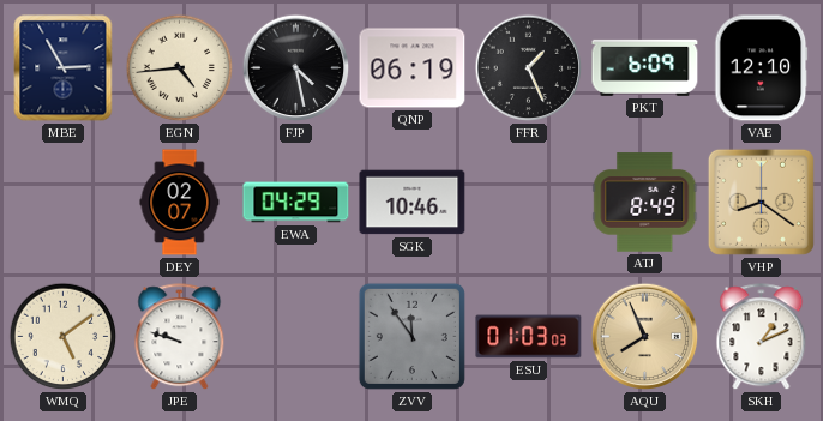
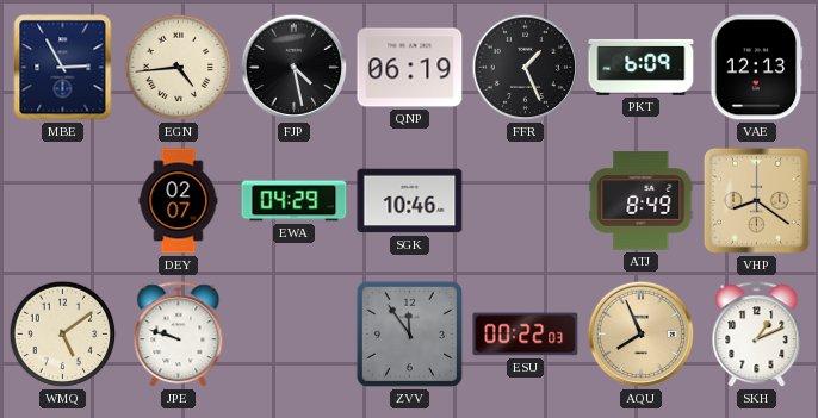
VAE: 12:10 -> 12:13 (757, 68)
ESU: 01:03 -> 00:22 (526, 335)
